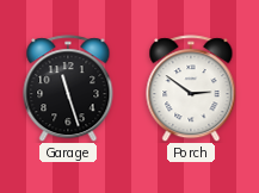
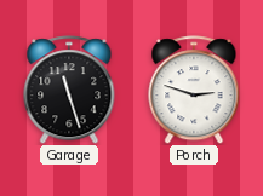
Porch: 2:51 -> 2:48 (194, 90)
